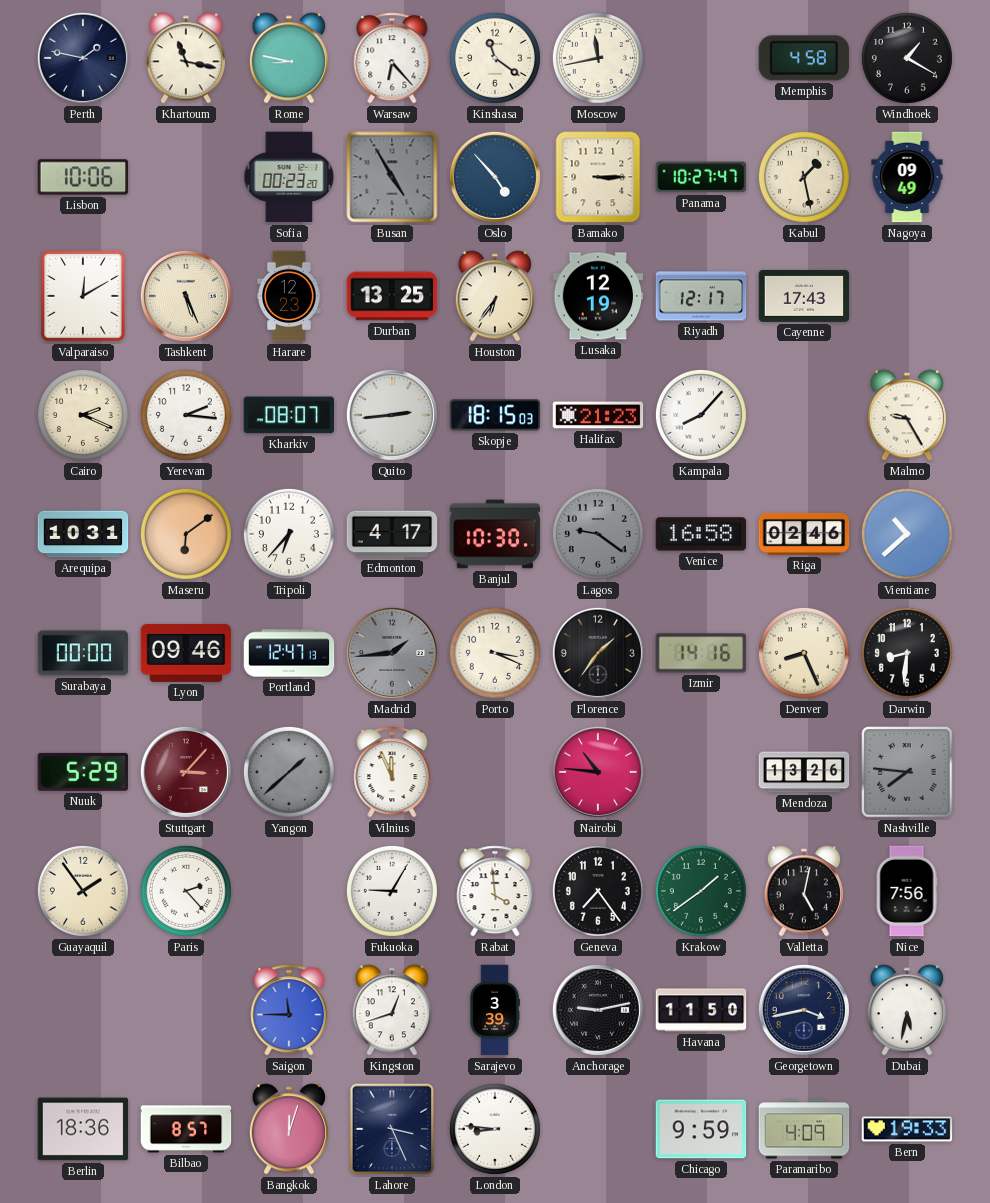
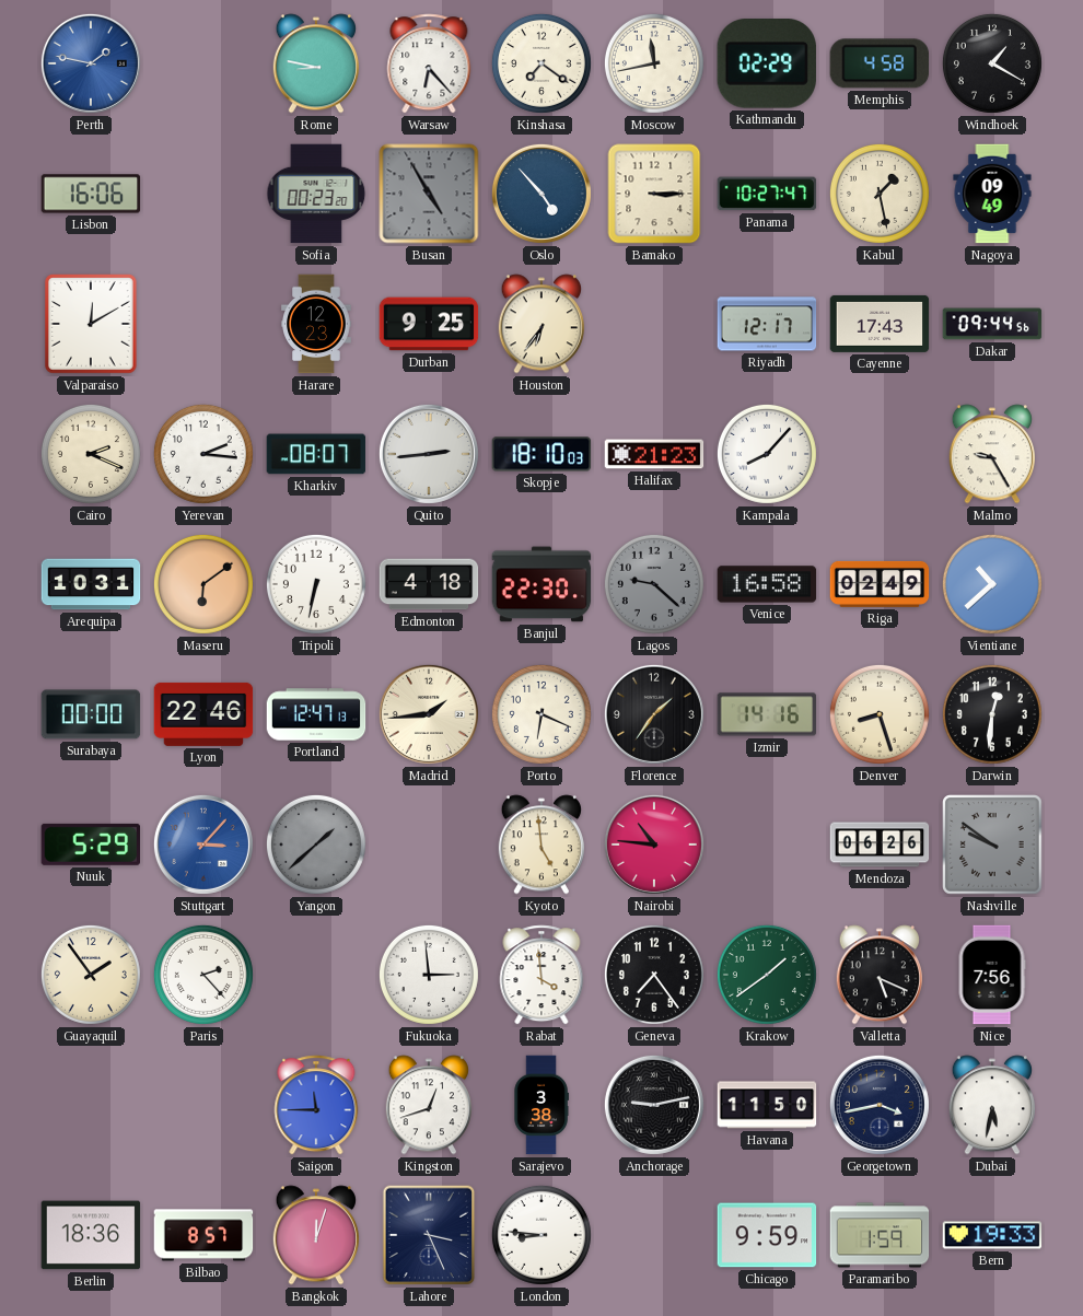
Perth dial: navy -> blue (91, 63)
Khartoum: 11:17 -> none (186, 58)
Kinshasa: 11:21 -> 7:21 (541, 63)
Kathmandu: none -> 02:29 (767, 65)
Lisbon: 10:06 -> 16:06 (91, 194)
Tashkent: 5:26 -> none (186, 296)
Durban: 13:25 -> 9:25 (429, 324)
Lusaka: 12:19 -> none (598, 296)
Dakar: none -> 09:44 (992, 324)
Skopje: 18:15 -> 18:10 (541, 454)
Tripoli: 6:37 -> 6:32 (316, 584)
Edmonton: 4:17 -> 4:18 (429, 584)
Banjul: 10:30 -> 22:30 (541, 584)
Lagos: 9:21 -> 9:22 (654, 584)
Riga: 02:46 -> 02:49 (880, 584)
Lyon: 09:46 -> 22:46 (203, 714)
Madrid dial: grey -> cream (429, 714)
Porto: 3:19 -> 6:19 (541, 714)
Denver: 8:26 -> 8:27 (880, 714)
Darwin: 8:31 -> 12:31 (992, 714)
Stuttgart dial: burgundy -> blue (203, 845)
Vilnius: 11:56 -> none (392, 772)
Kyoto: none -> 4:59 (541, 845)
Mendoza: 13:26 -> 06:26 (880, 845)
Nashville: 7:46 -> 9:51 (993, 846)
Fukuoka: 9:05 -> 2:59 (429, 975)
Valletta: 5:02 -> 5:19 (880, 975)
Sarajevo: 3:39 -> 3:38 (541, 1105)
Paramaribo: 4:09 -> 1:59 (880, 1235)
